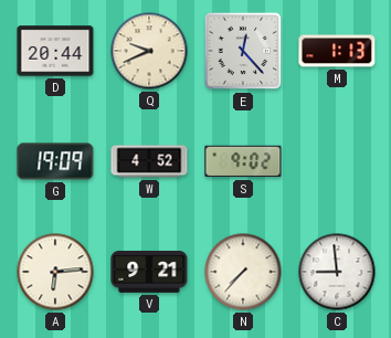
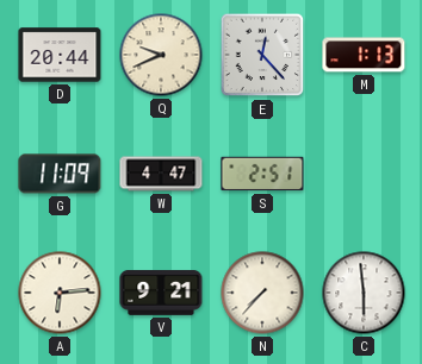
G: 19:09 -> 11:09 (60, 174)
W: 4:52 -> 4:47 (161, 174)
S: 9:02 -> 2:51 (262, 174)
C: 8:59 -> 5:59 (364, 293)
